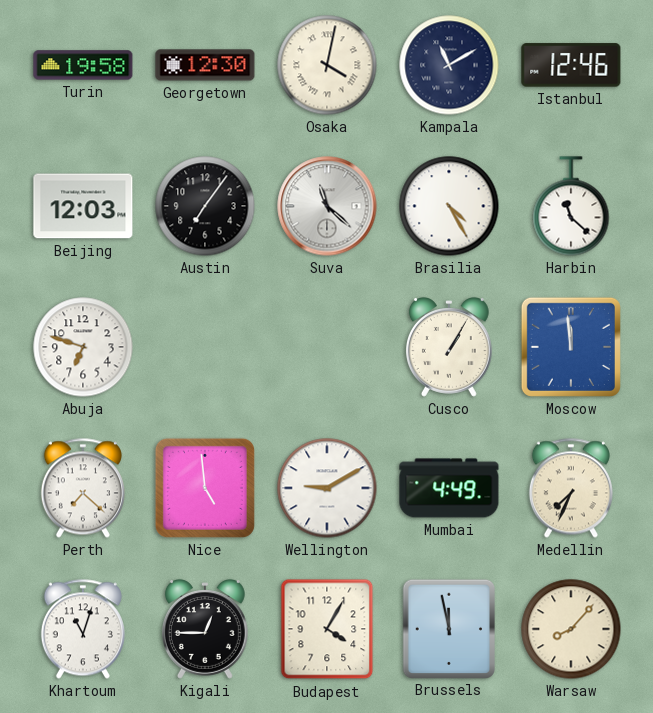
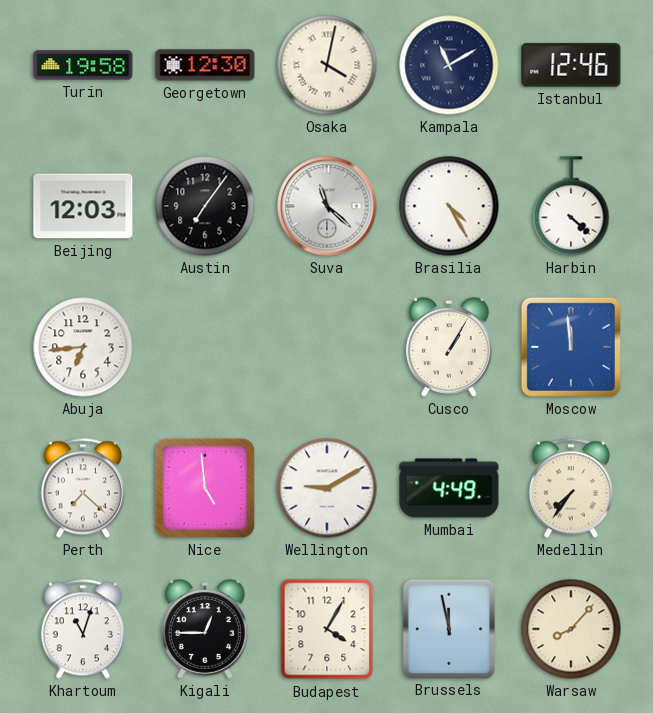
Harbin: 11:22 -> 4:22 (571, 206)
Abuja: 6:48 -> 6:44 (83, 347)
Medellin: 7:34 -> 7:36 (571, 488)
